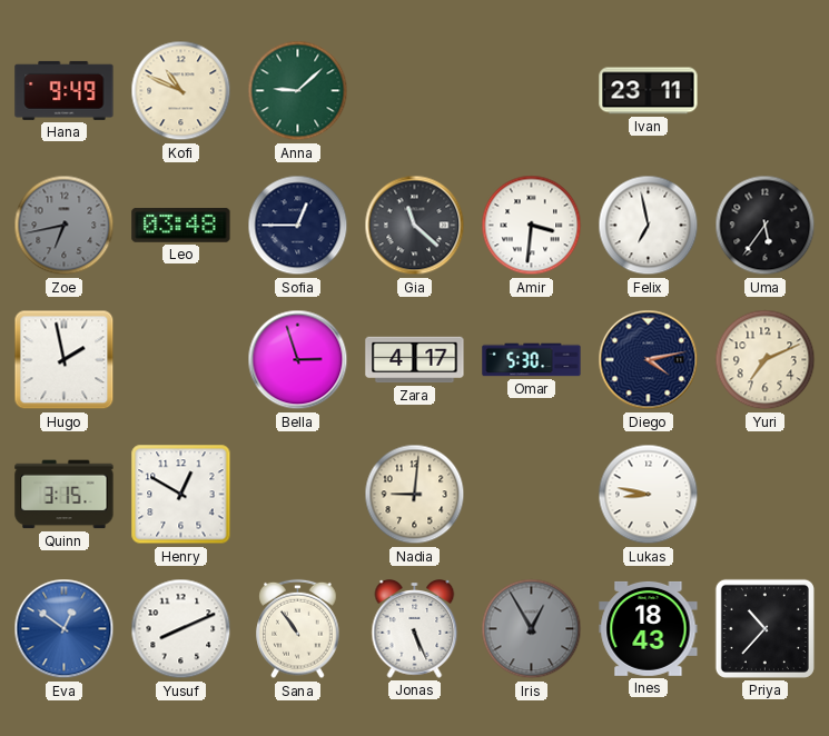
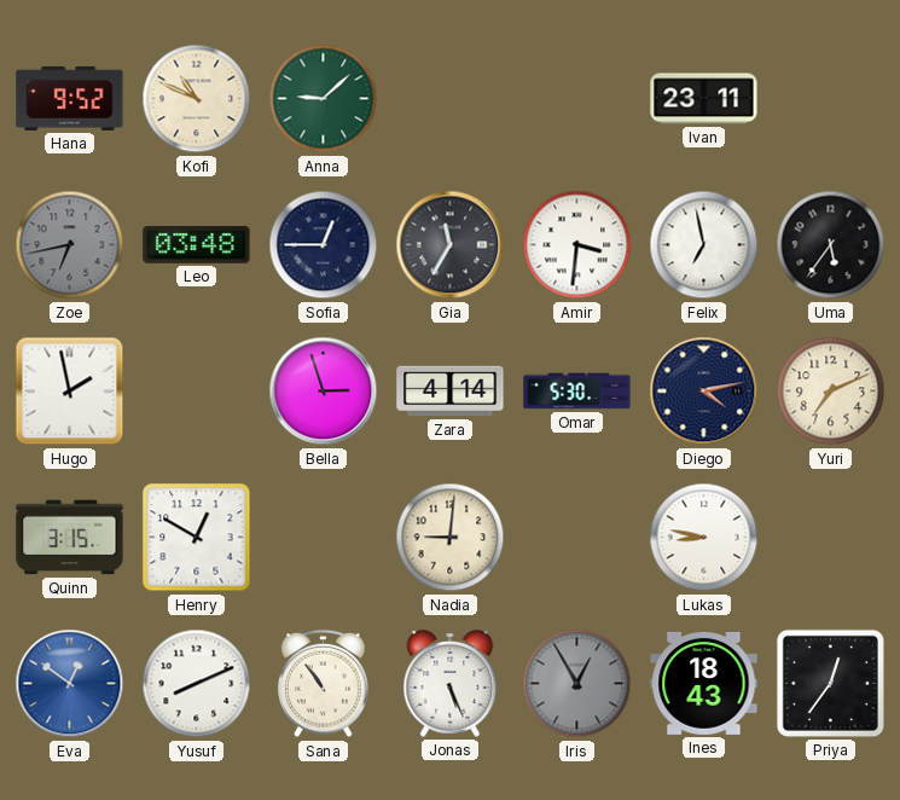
Hana: 9:49 -> 9:52 (70, 98)
Gia: 11:22 -> 11:35 (451, 245)
Zara: 4:17 -> 4:14 (451, 392)
Priya: 10:37 -> 12:36 (830, 683)
